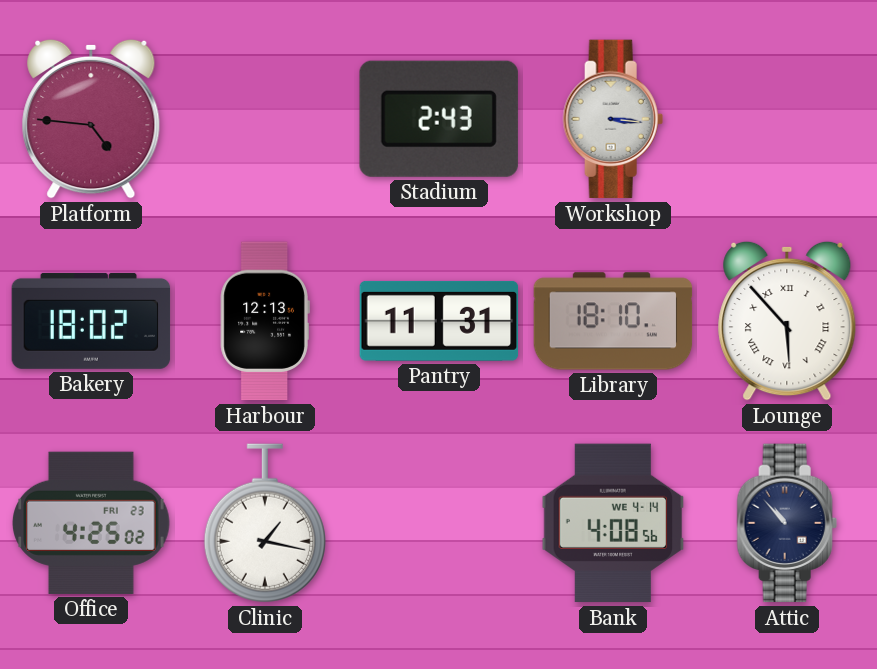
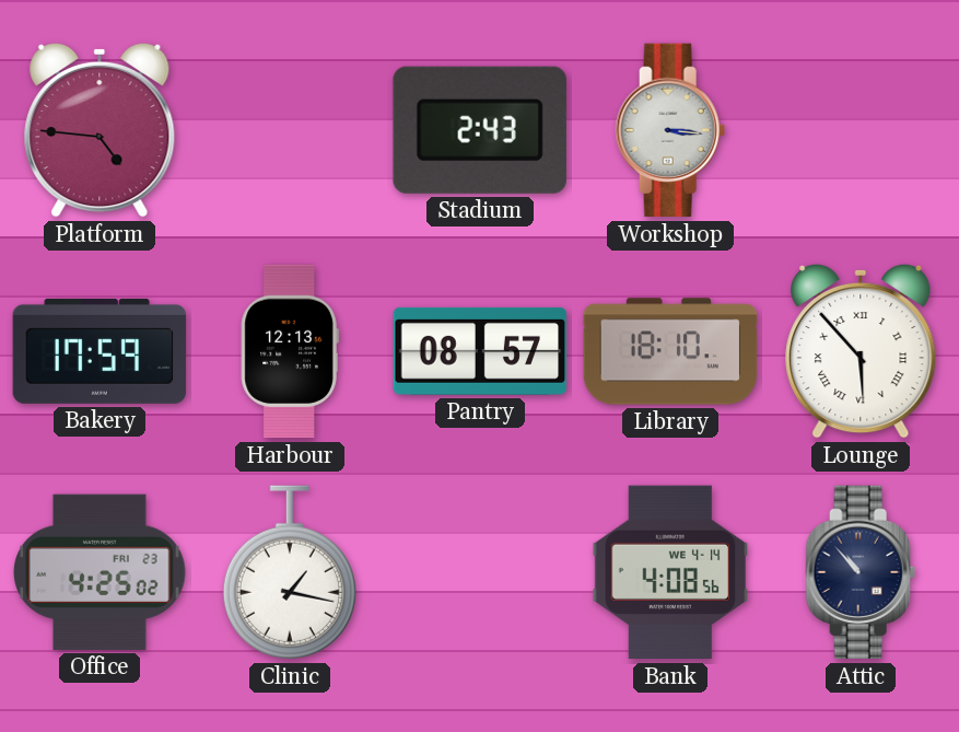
Bakery: 18:02 -> 17:59 (100, 351)
Pantry: 11:31 -> 08:57 (480, 351)
